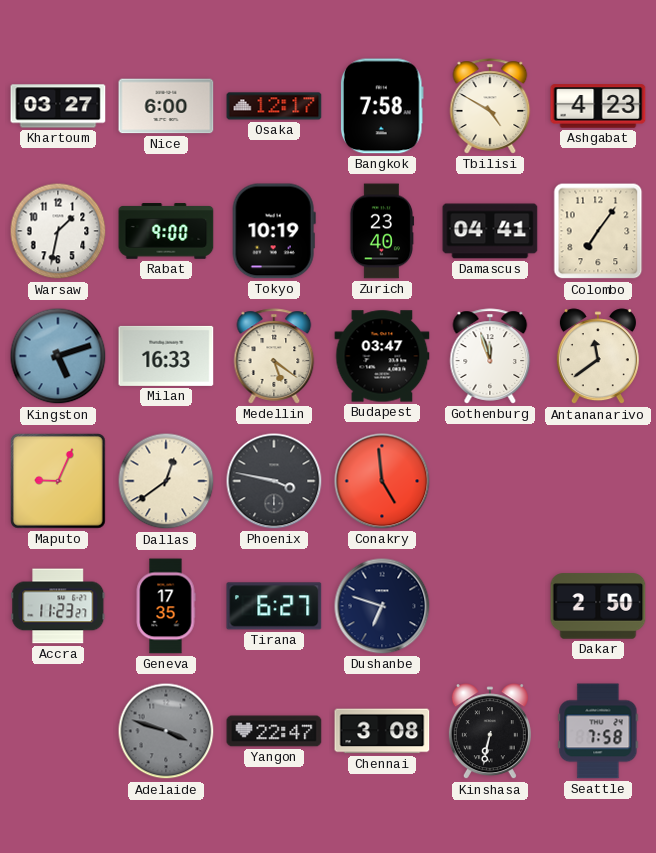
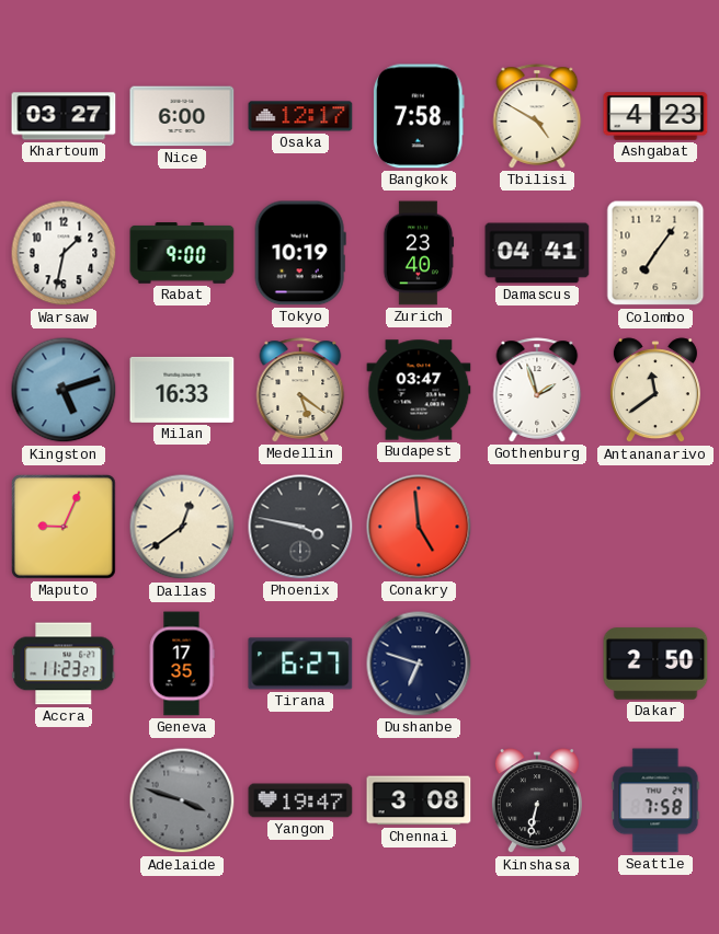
Gothenburg: 11:57 -> 1:57 (537, 390)
Yangon: 22:47 -> 19:47 (300, 800)
